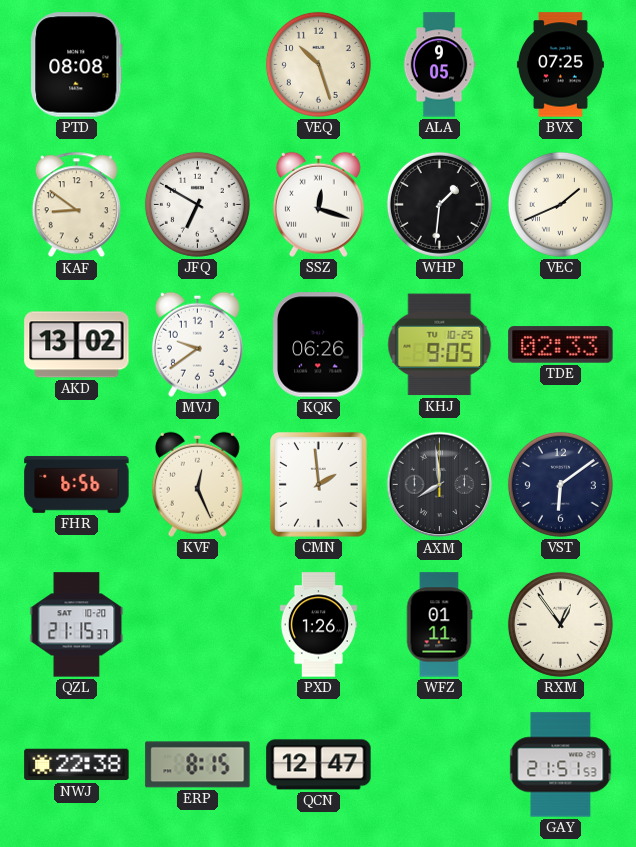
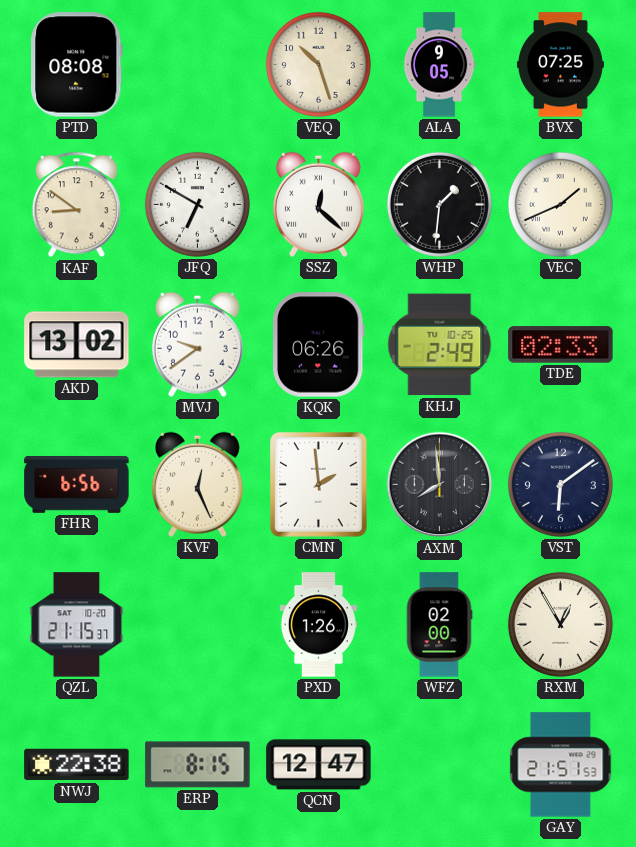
SSZ: 12:18 -> 12:22 (318, 204)
KHJ: 9:05 -> 2:49 (440, 345)
WFZ: 01:11 -> 02:00 (439, 625)
RXM: 12:54 -> 12:55 (560, 624)
